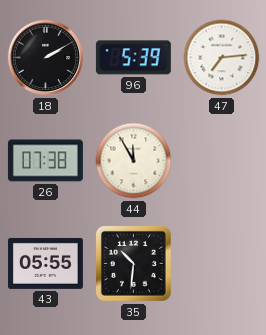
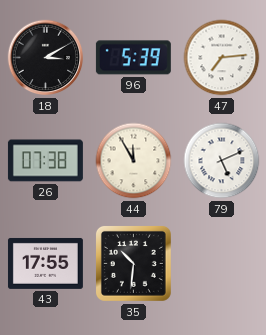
18: 2:10 -> 3:10 (46, 58)
79: none -> 5:11 (222, 161)
43: 05:55 -> 17:55 (45, 263)
